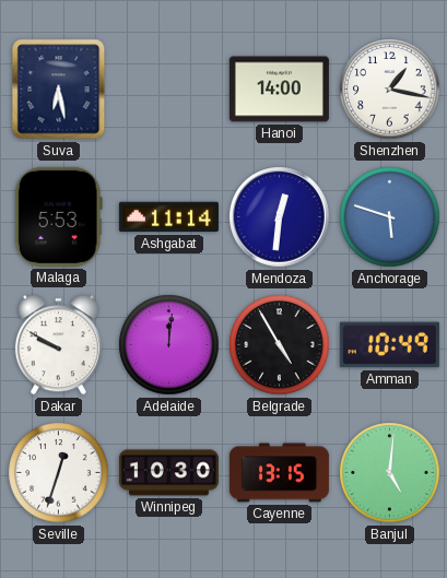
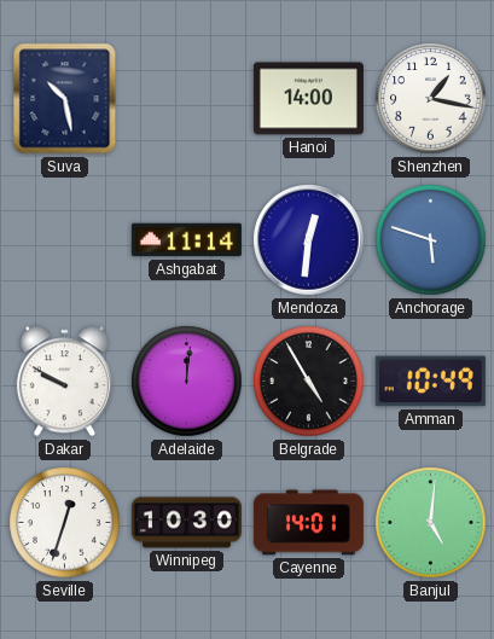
Suva: 6:28 -> 10:28 (65, 99)
Malaga: 5:53 -> none (58, 216)
Cayenne: 13:15 -> 14:01 (308, 523)
